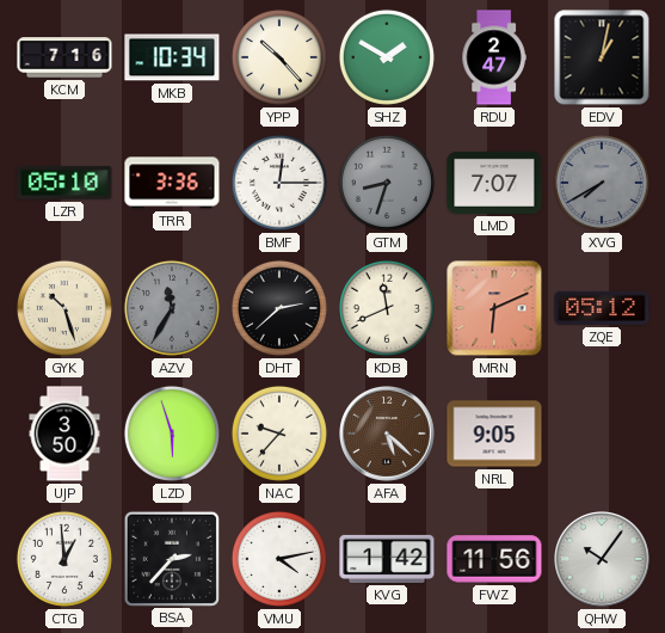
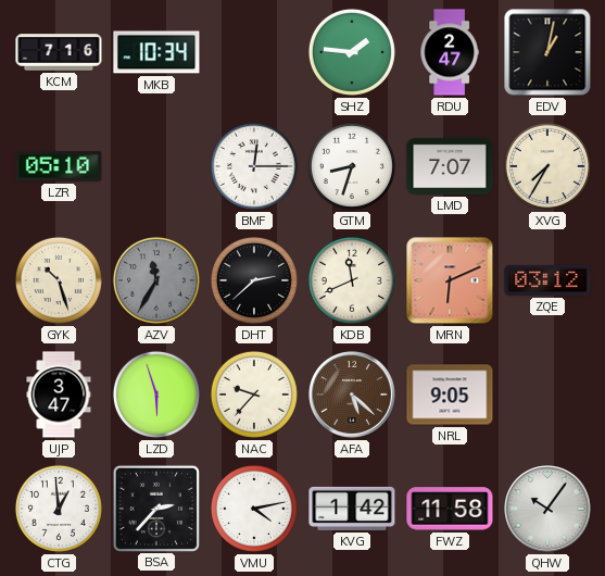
YPP: 10:23 -> none (279, 57)
SHZ: 1:50 -> 1:46 (352, 52)
TRR: 3:36 -> none (172, 183)
GTM dial: grey -> white (352, 166)
XVG: 7:40 -> 7:35 (547, 166)
XVG dial: grey -> cream (547, 166)
ZQE: 05:12 -> 03:12 (547, 280)
UJP: 3:50 -> 3:47 (59, 395)
FWZ: 11:56 -> 11:58 (450, 509)
